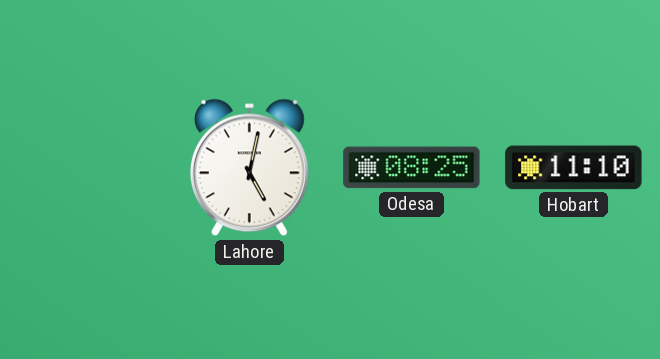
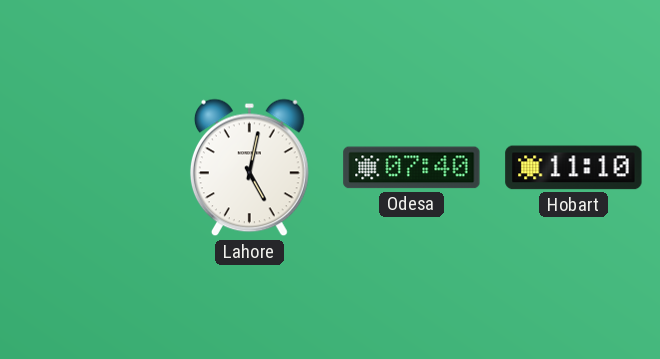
Odesa: 08:25 -> 07:40 (412, 168)
